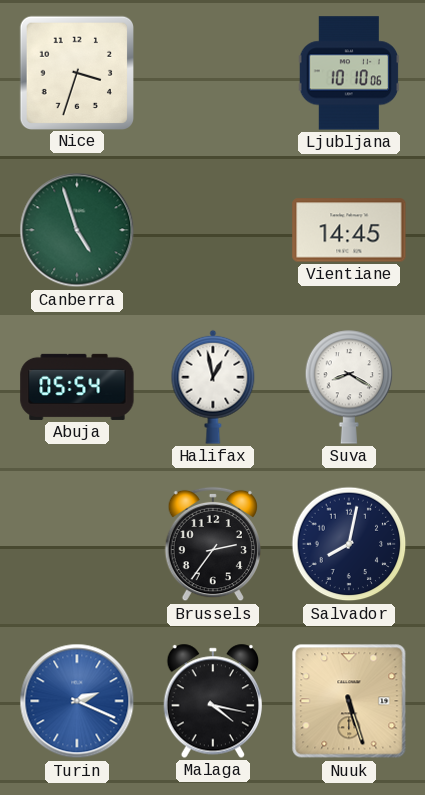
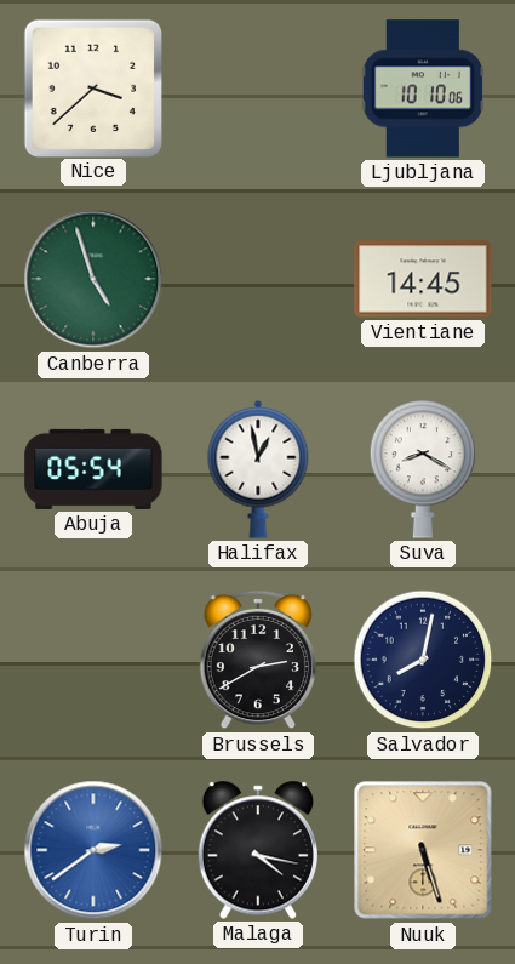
Nice: 3:33 -> 3:38 (92, 87)
Brussels: 2:36 -> 2:40 (257, 660)
Turin: 2:19 -> 2:39 (93, 850)
